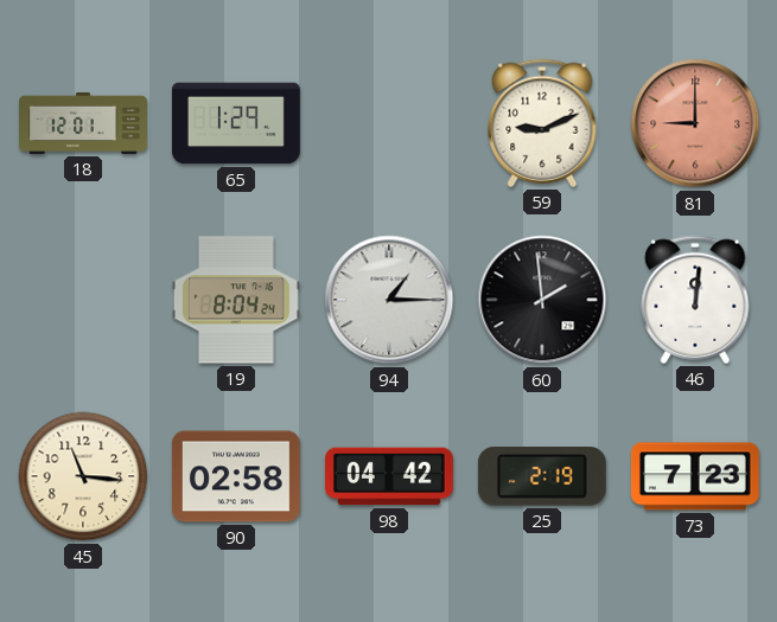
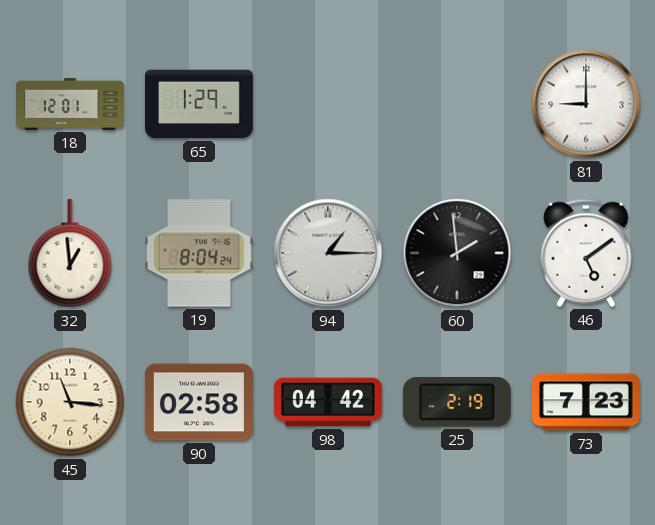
59: 9:11 -> none (542, 123)
81 dial: salmon -> white (586, 104)
32: none -> 12:59 (70, 253)
46: 12:01 -> 5:09 (586, 253)
